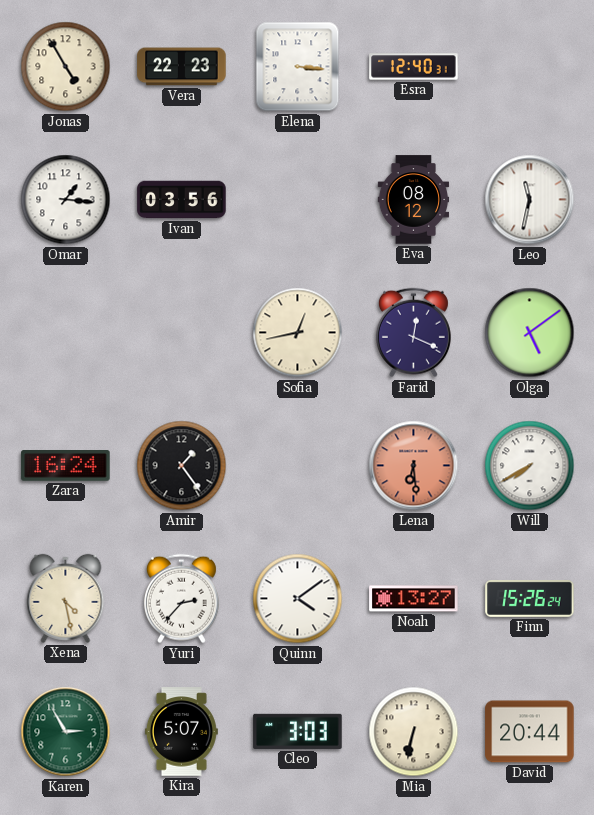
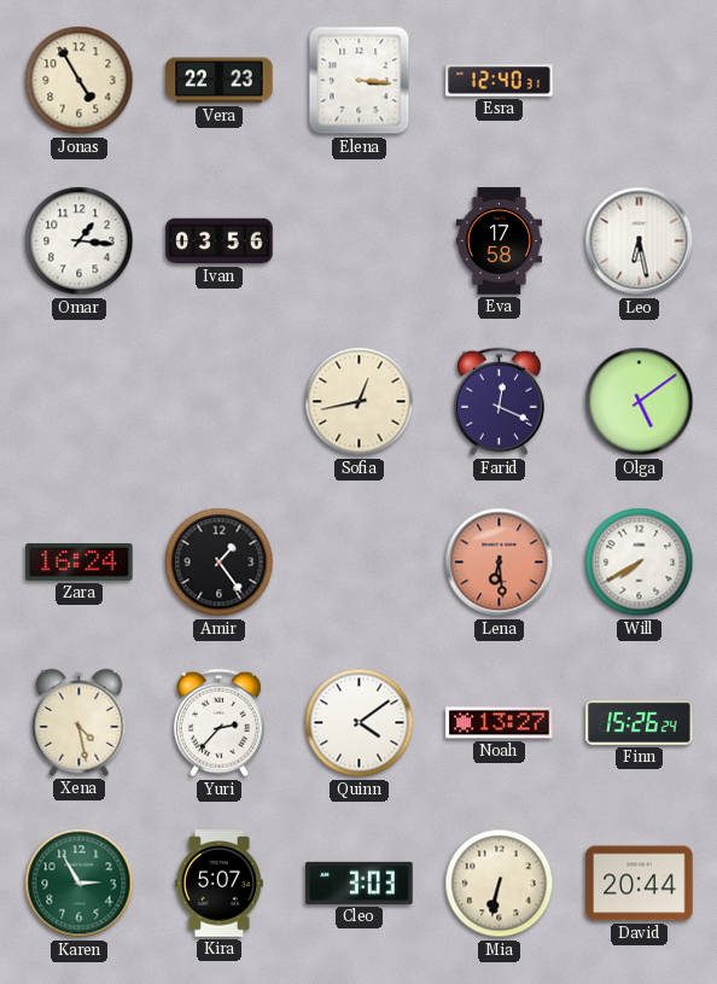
Eva: 08:12 -> 17:58 (500, 241)
Leo: 11:32 -> 6:28 (640, 241)
